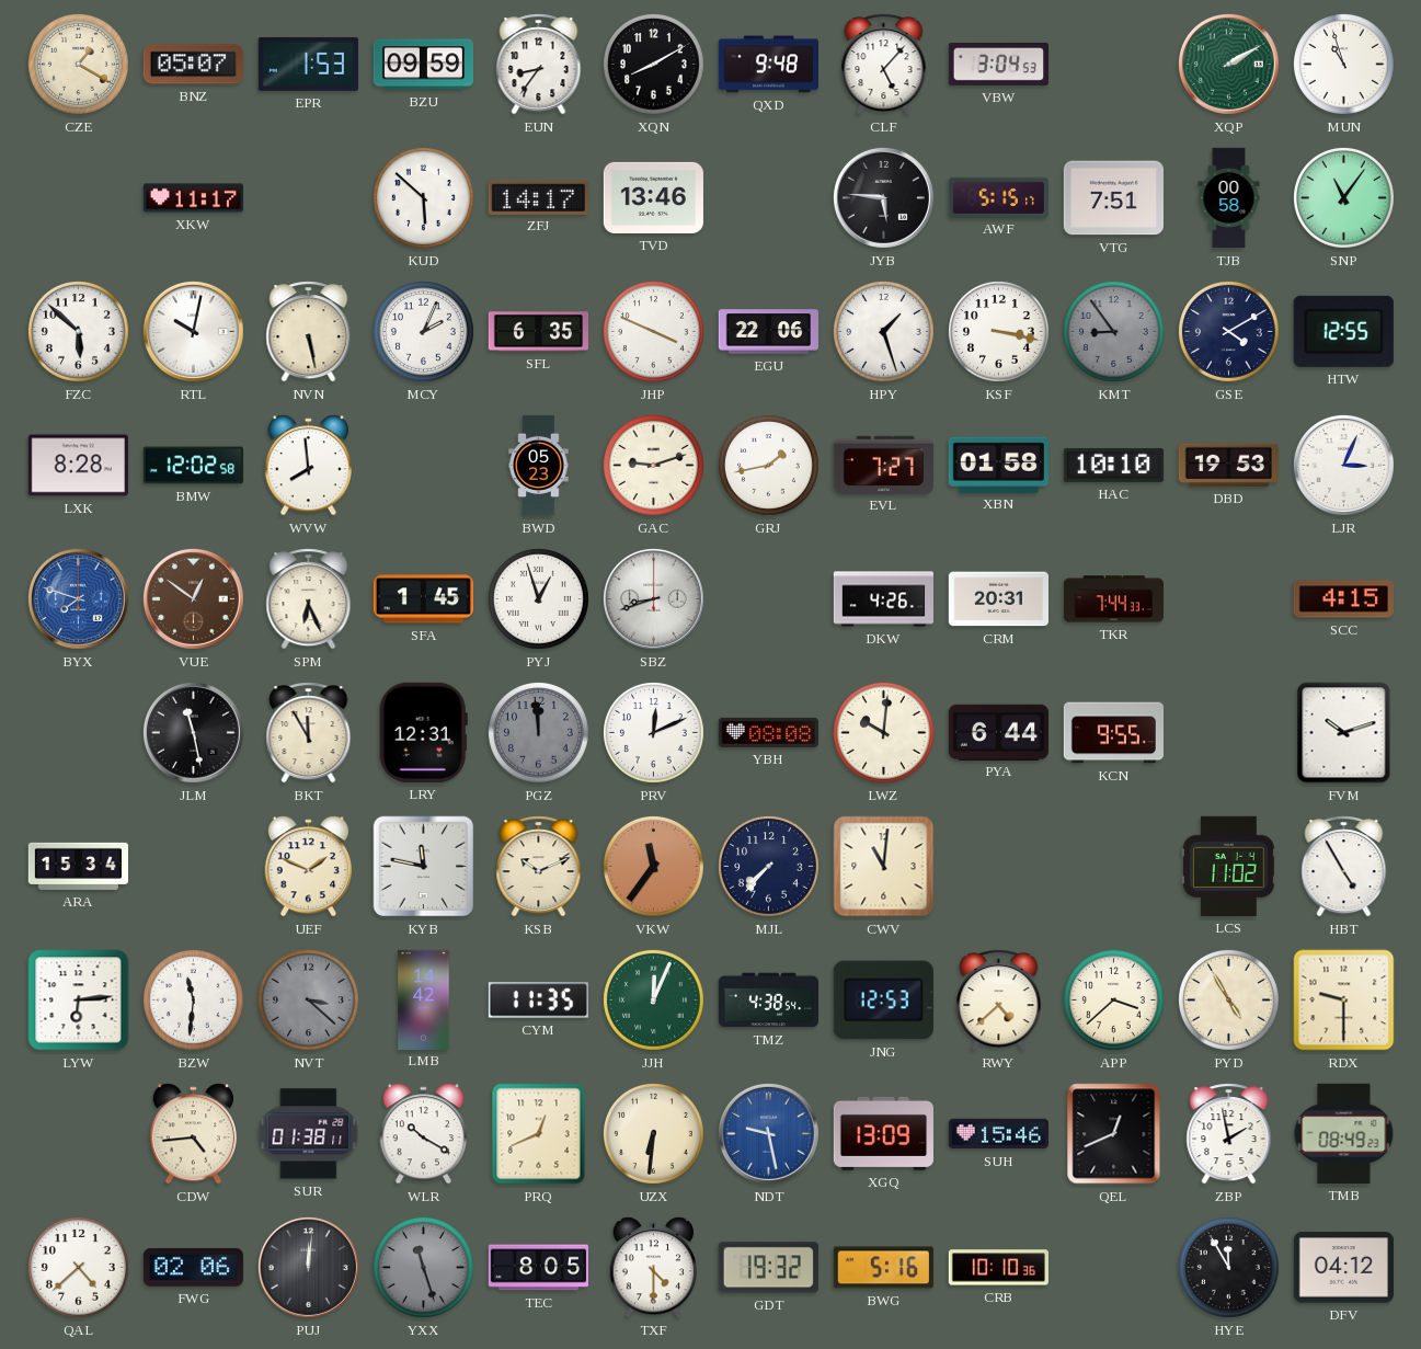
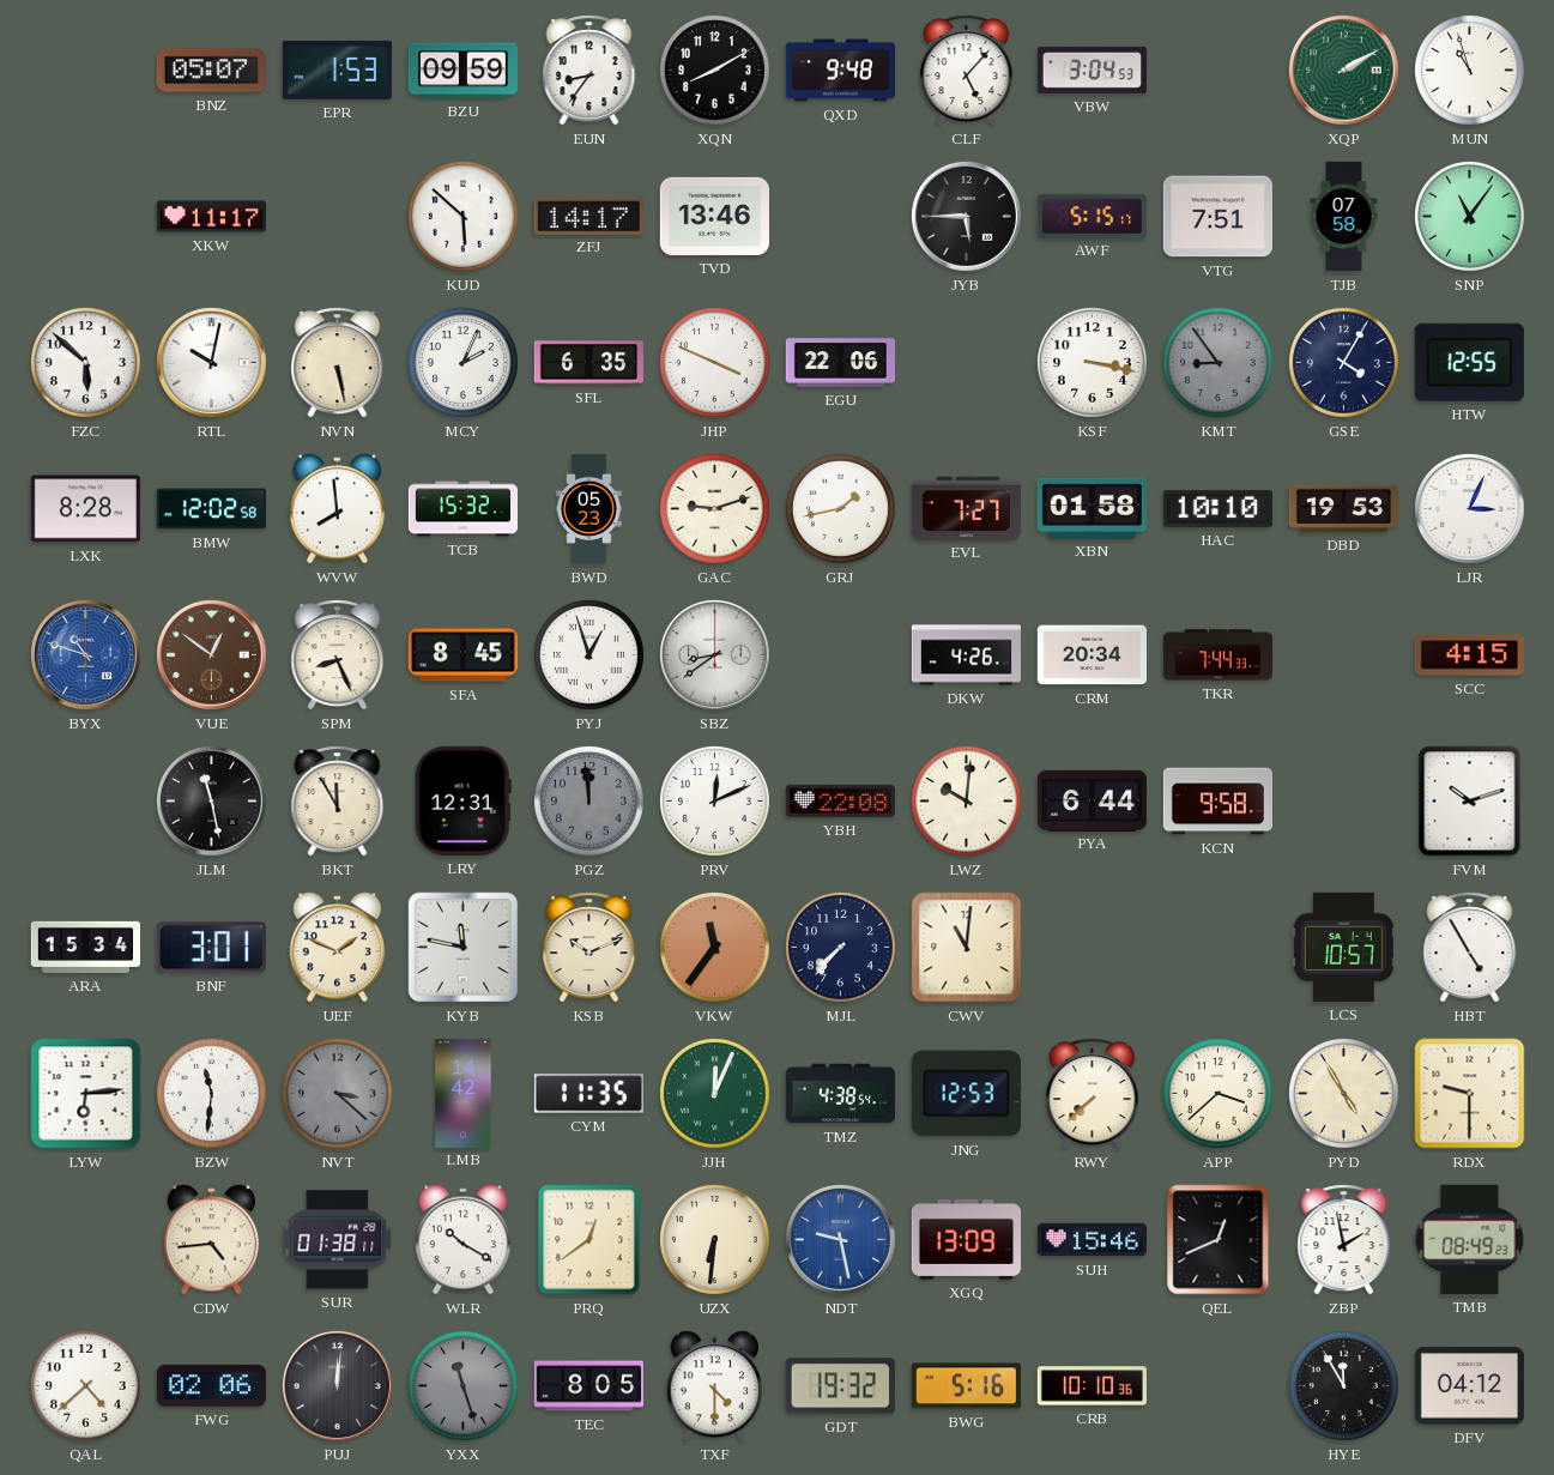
CZE: 1:20 -> none (78, 64)
JYB: 5:46 -> 5:45 (966, 216)
TJB: 00:58 -> 07:58 (1344, 217)
HPY: 1:27 -> none (883, 331)
GSE: 4:10 -> 4:05 (1343, 362)
TCB: none -> 15:32 (462, 509)
BYX: 7:48 -> 10:48 (85, 654)
SPM: 6:26 -> 8:26 (338, 655)
SFA: 1:45 -> 8:45 (462, 655)
SBZ: 8:42 -> 8:39 (714, 654)
CRM: 20:31 -> 20:34 (1092, 655)
YBH: 08:08 -> 22:08 (840, 800)
KCN: 9:55 -> 9:58 (1217, 802)
BNF: none -> 3:01 (211, 948)
LCS: 11:02 -> 10:57 (1343, 947)
RWY: 4:38 -> 7:38 (1093, 1094)
PRQ: 12:41 -> 12:39 (589, 1240)
